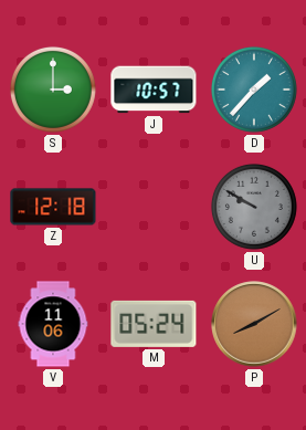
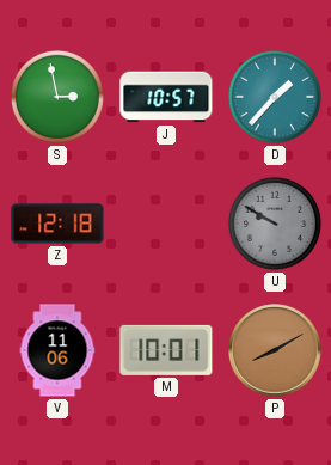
S: 3:00 -> 2:58 (57, 97)
M: 05:24 -> 10:01 (166, 350)
